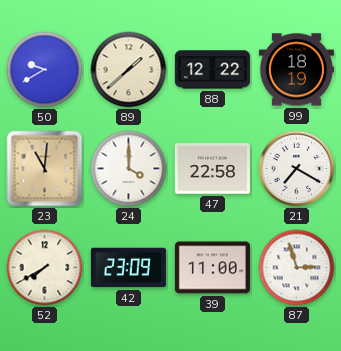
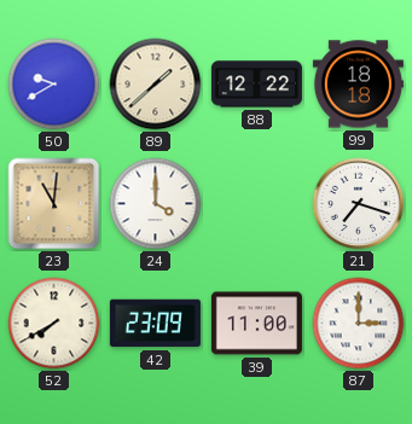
99: 18:19 -> 18:18 (358, 85)
47: 22:58 -> none (212, 169)
21: 7:20 -> 7:18 (359, 204)
87: 2:57 -> 3:00 (359, 324)
